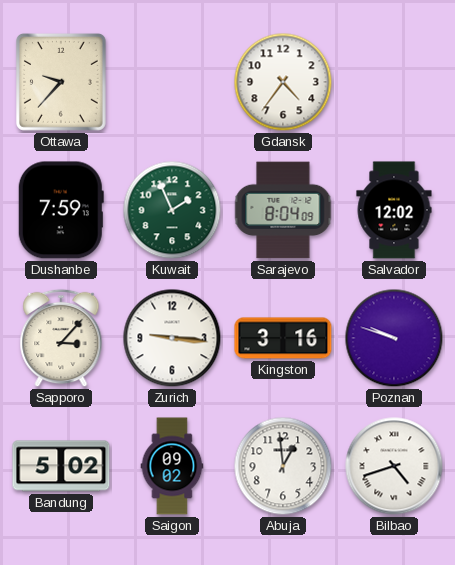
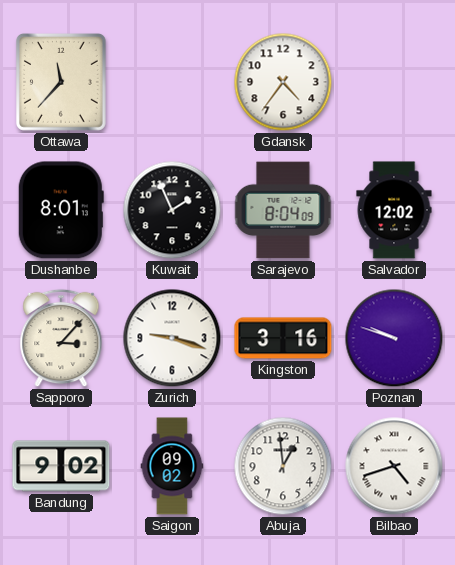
Ottawa: 9:37 -> 11:37 (61, 82)
Dushanbe: 7:59 -> 8:01 (61, 210)
Kuwait dial: green -> black (172, 210)
Zurich: 9:16 -> 9:18 (172, 338)
Bandung: 5:02 -> 9:02 (61, 466)
